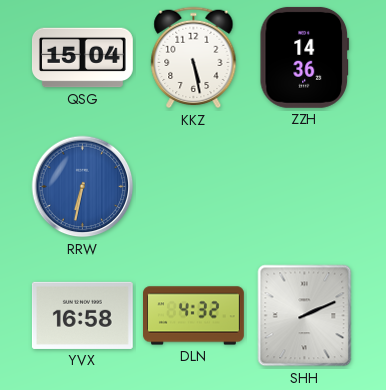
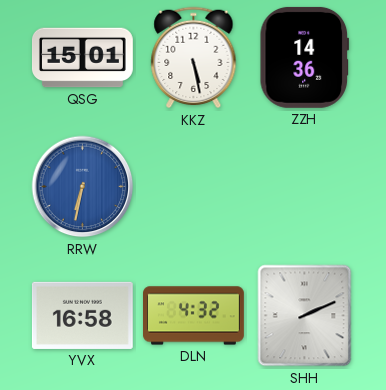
QSG: 15:04 -> 15:01 (83, 58)
